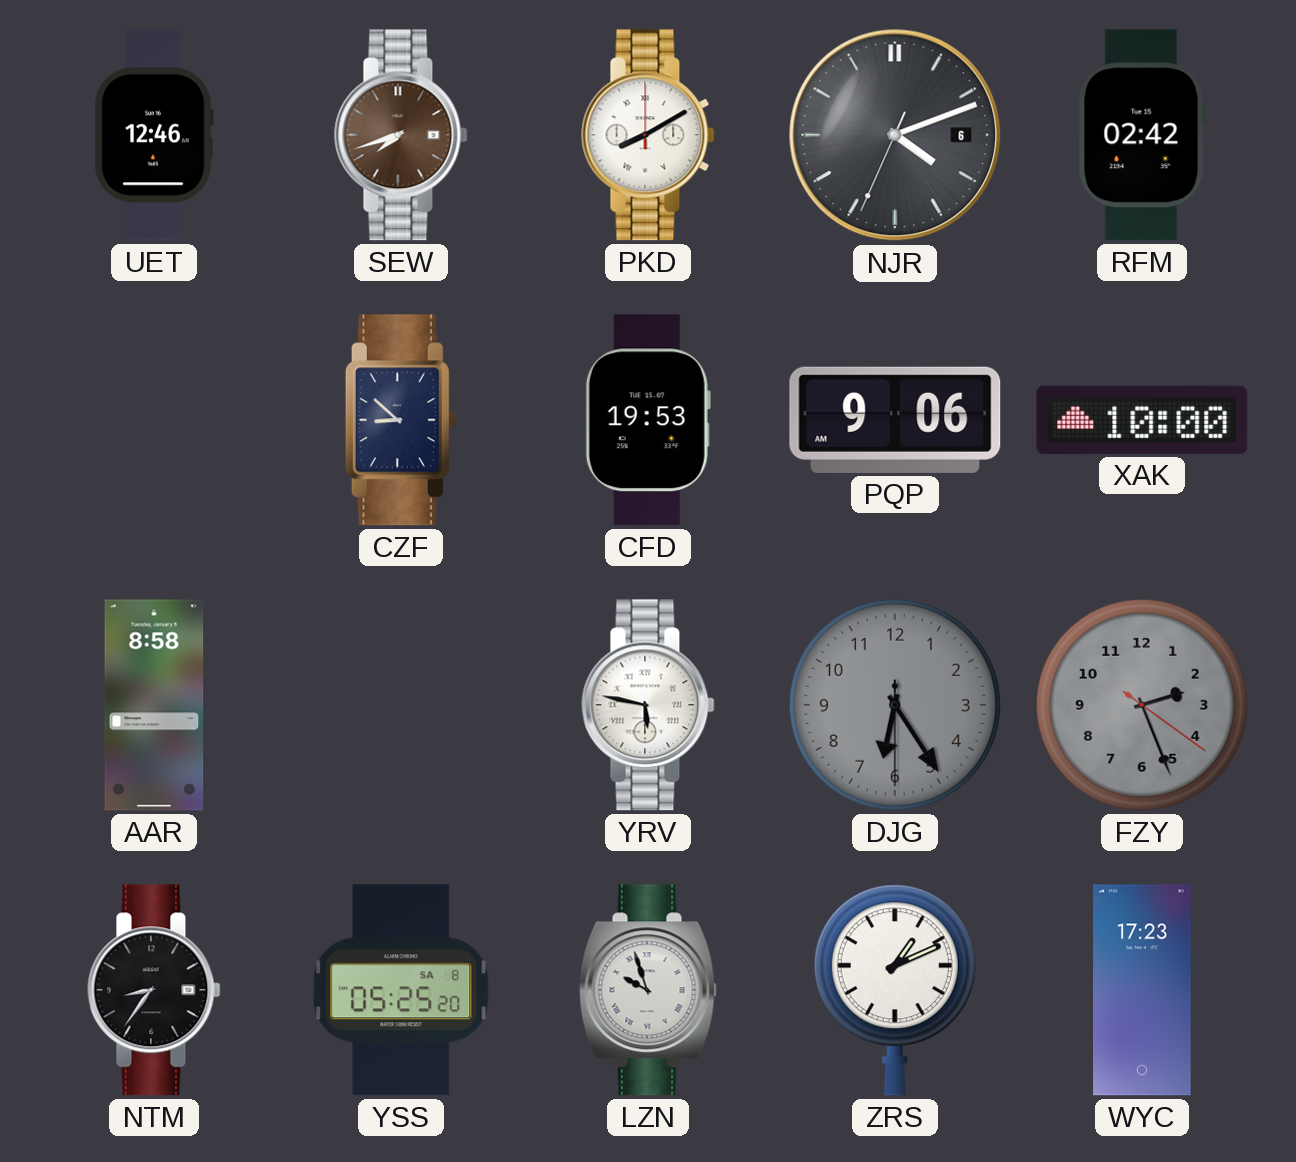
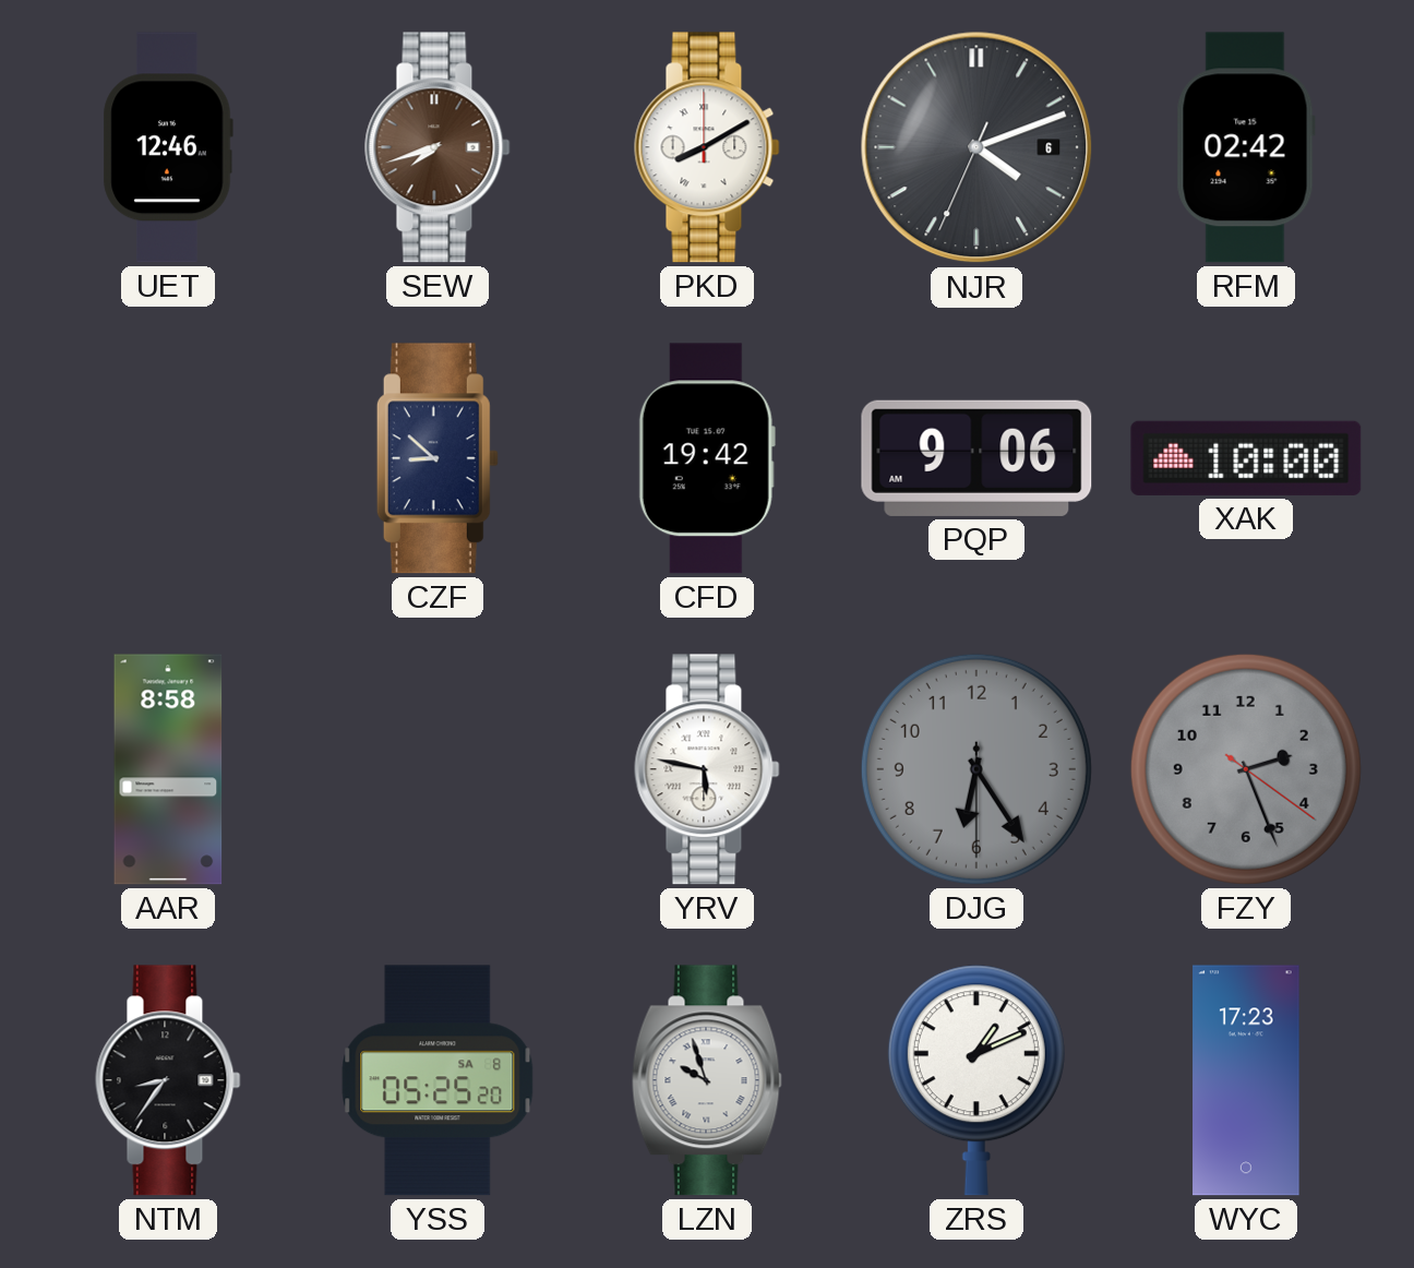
CFD: 19:53 -> 19:42 (707, 458)
